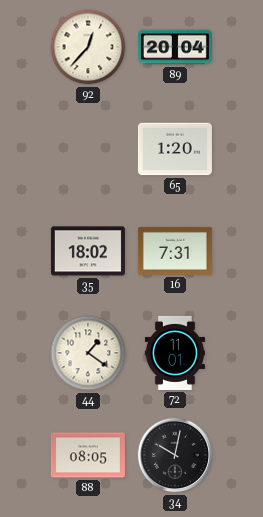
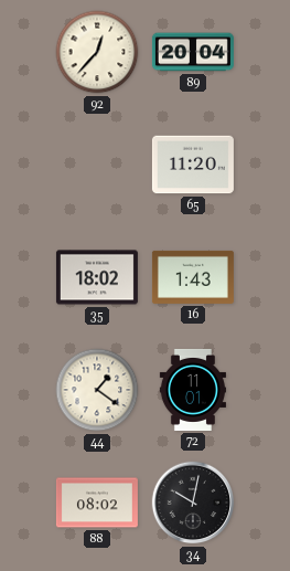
65: 1:20 -> 11:20 (193, 165)
16: 7:31 -> 1:43 (193, 277)
88: 08:05 -> 08:02 (97, 503)
